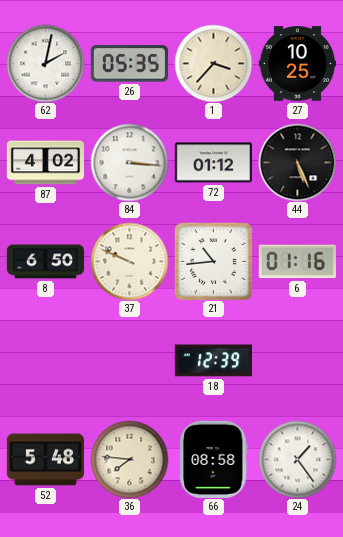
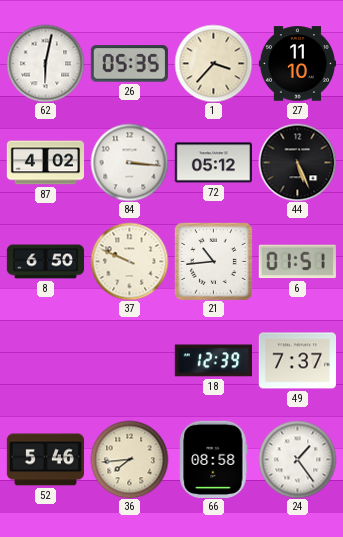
62: 2:02 -> 6:02 (45, 63)
27: 10:25 -> 11:10 (297, 64)
72: 01:12 -> 05:12 (213, 163)
6: 01:16 -> 01:51 (297, 262)
49: none -> 7:37 (297, 361)
52: 5:48 -> 5:46 (45, 460)
36: 7:46 -> 7:44 (129, 459)
